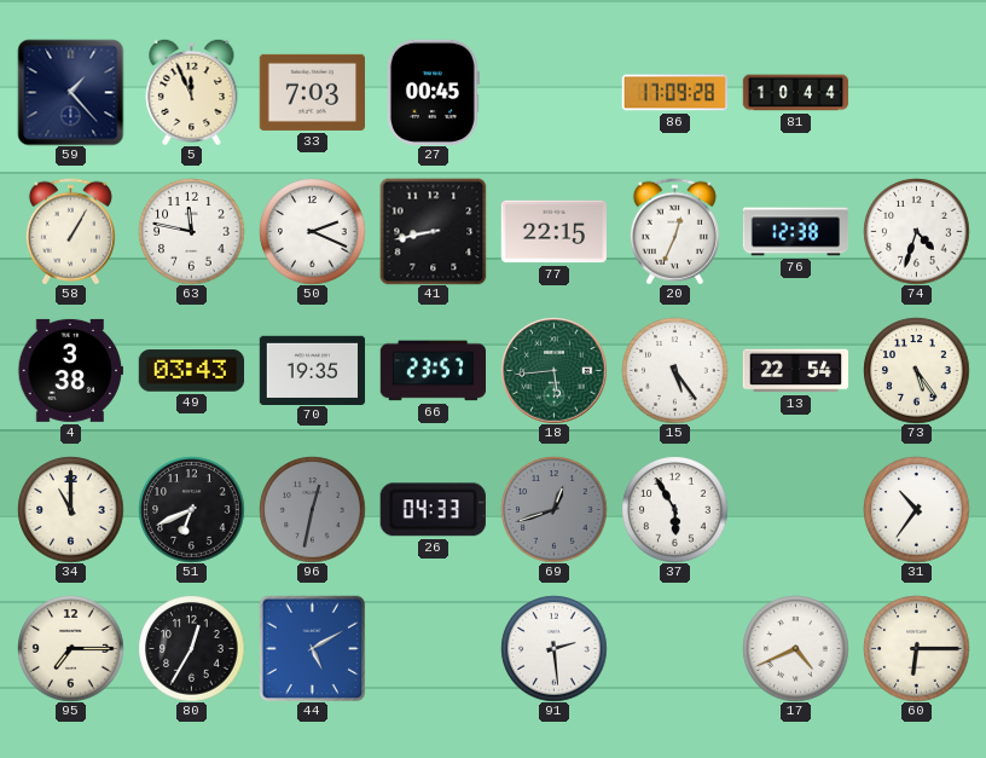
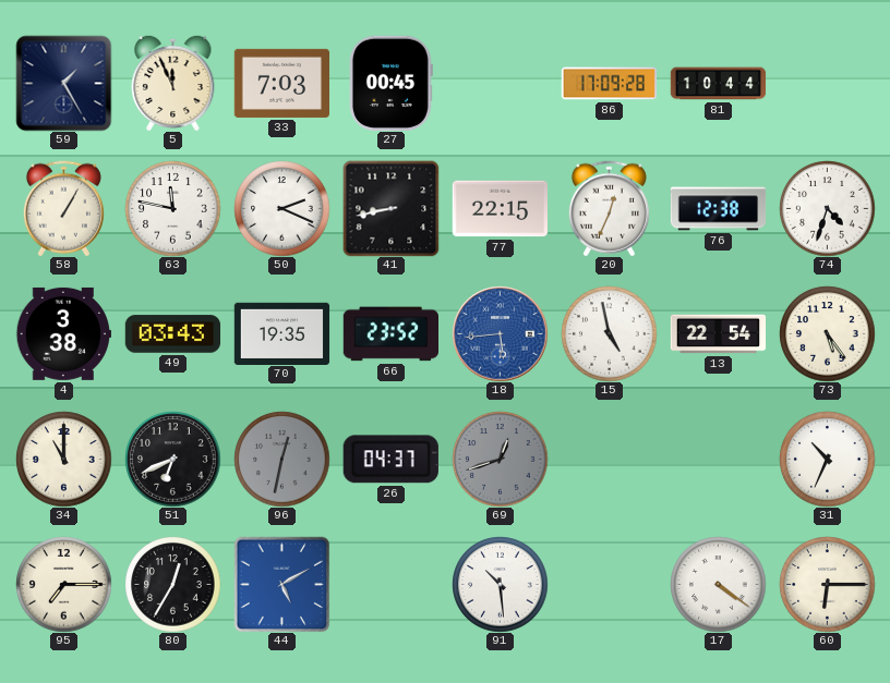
59: 1:23 -> 1:25 (63, 83)
66: 23:57 -> 23:52 (390, 334)
18 dial: green -> blue (500, 333)
15: 5:24 -> 4:58 (609, 333)
26: 04:33 -> 04:37 (390, 460)
37: 5:55 -> none (674, 509)
31: 10:36 -> 10:34 (827, 459)
91: 2:29 -> 10:29 (500, 584)
17: 4:41 -> 4:21 (718, 584)
